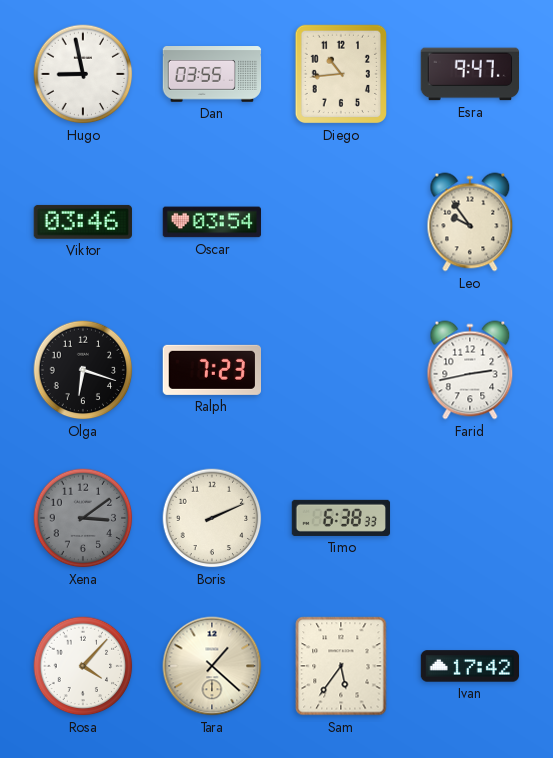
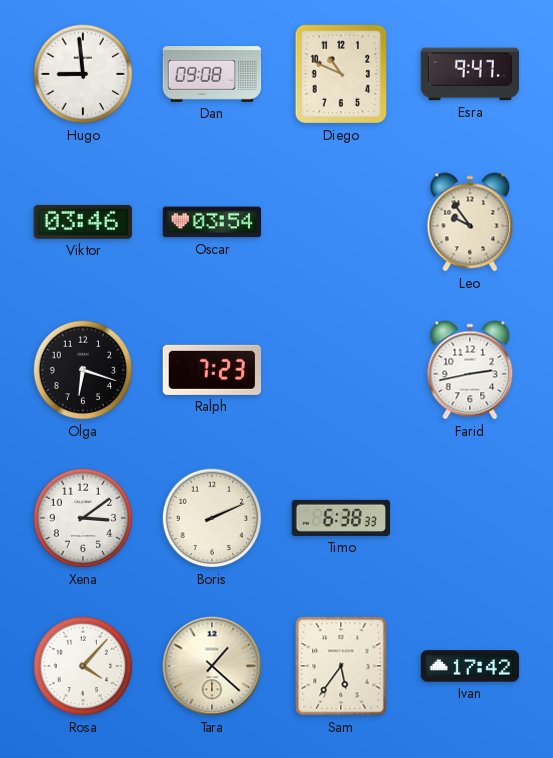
Hugo: 8:58 -> 8:59 (83, 74)
Dan: 03:55 -> 09:08 (212, 75)
Diego: 10:44 -> 10:49 (340, 74)
Xena dial: grey -> white (83, 518)
